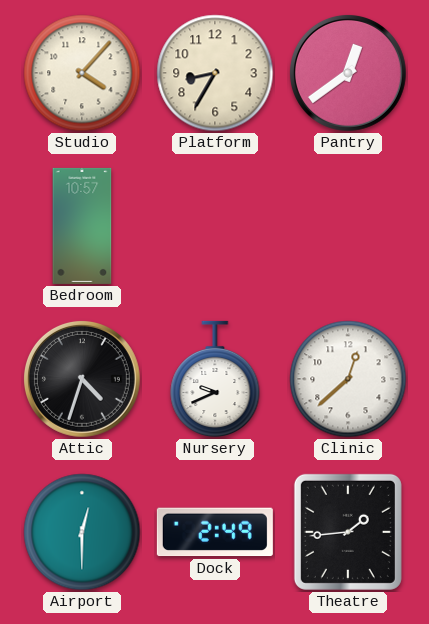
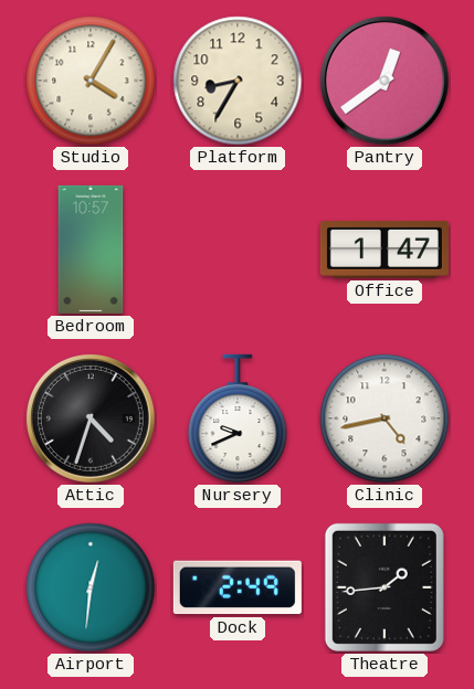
Studio: 4:07 -> 4:05 (91, 81)
Office: none -> 1:47 (385, 250)
Clinic: 12:38 -> 4:43 (385, 418)
Airport: 12:30 -> 12:31 (91, 587)
